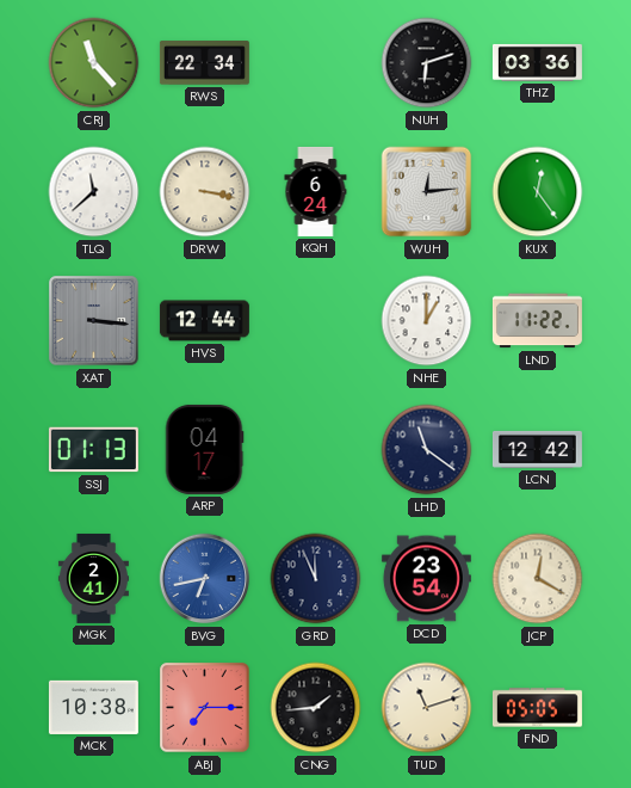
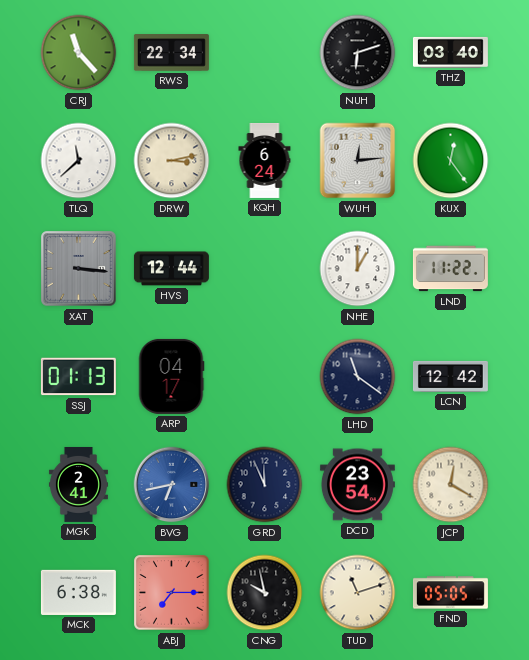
THZ: 03:36 -> 03:40 (450, 52)
DRW: 3:17 -> 3:13 (172, 161)
MCK: 10:38 -> 6:38 (78, 592)
CNG: 1:44 -> 9:58 (265, 593)
